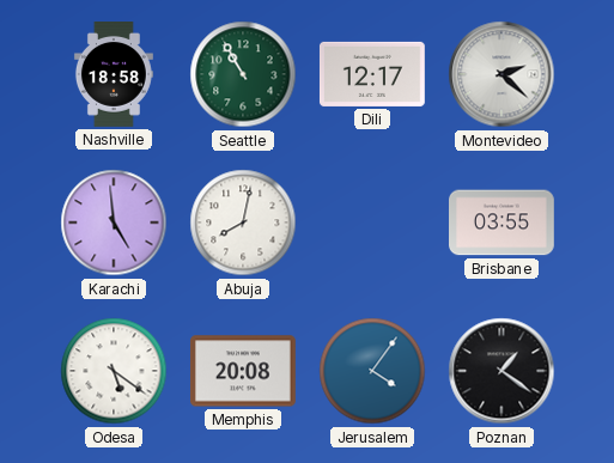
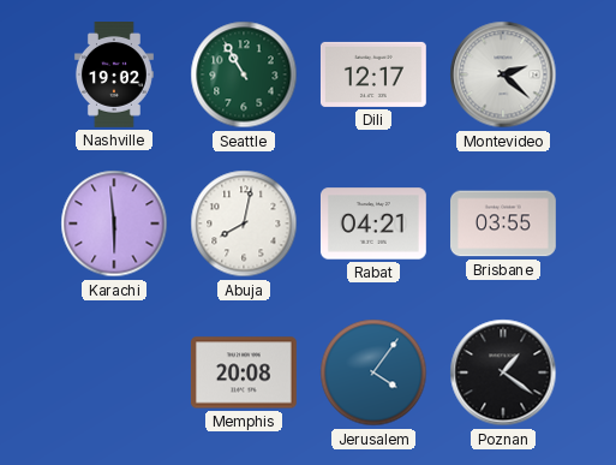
Nashville: 18:58 -> 19:02 (114, 76)
Karachi: 4:59 -> 5:59 (114, 223)
Rabat: none -> 04:21 (373, 223)
Odesa: 5:21 -> none (114, 371)
